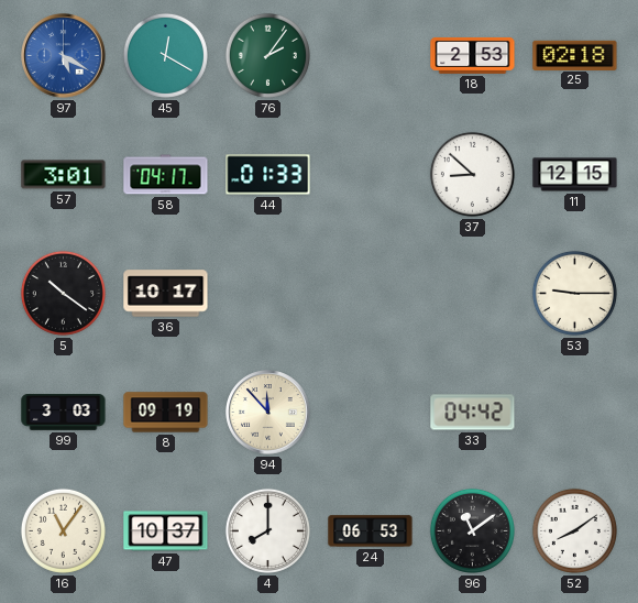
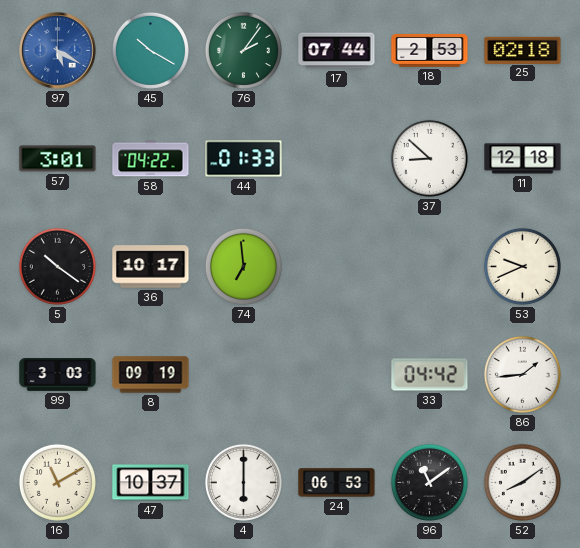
45: 12:20 -> 10:20 (150, 50)
17: none -> 07:44 (337, 51)
58: 04:17 -> 04:22 (151, 159)
11: 12:15 -> 12:18 (523, 159)
74: none -> 6:59 (243, 266)
53: 9:15 -> 9:41 (522, 266)
94: 11:53 -> none (268, 413)
86: none -> 1:44 (522, 374)
16: 11:06 -> 11:10 (57, 482)
4: 8:00 -> 6:00 (243, 482)
